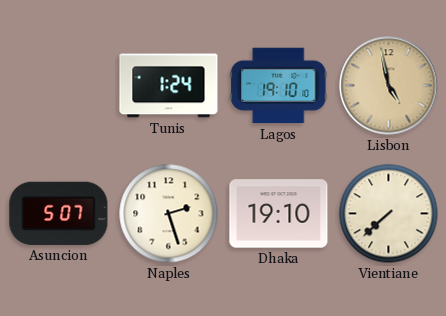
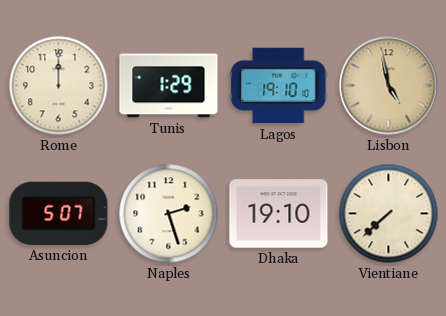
Rome: none -> 12:00 (59, 86)
Tunis: 1:24 -> 1:29 (169, 86)
